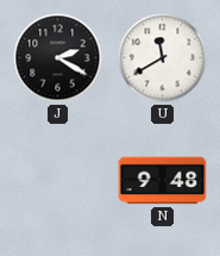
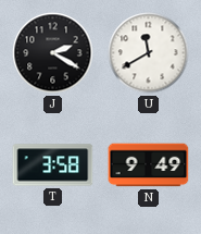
T: none -> 3:58 (53, 165)
N: 9:48 -> 9:49 (149, 165)
